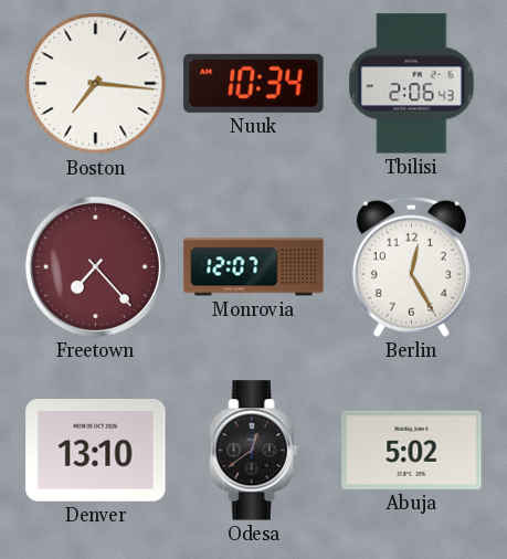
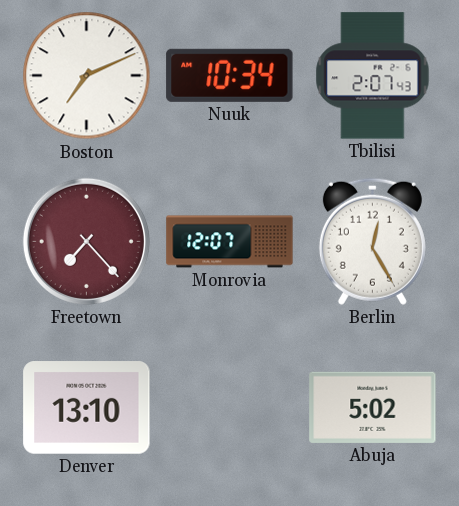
Boston: 7:16 -> 7:11 (87, 76)
Tbilisi: 2:06 -> 2:07 (373, 76)
Odesa: 12:39 -> none (254, 451)
